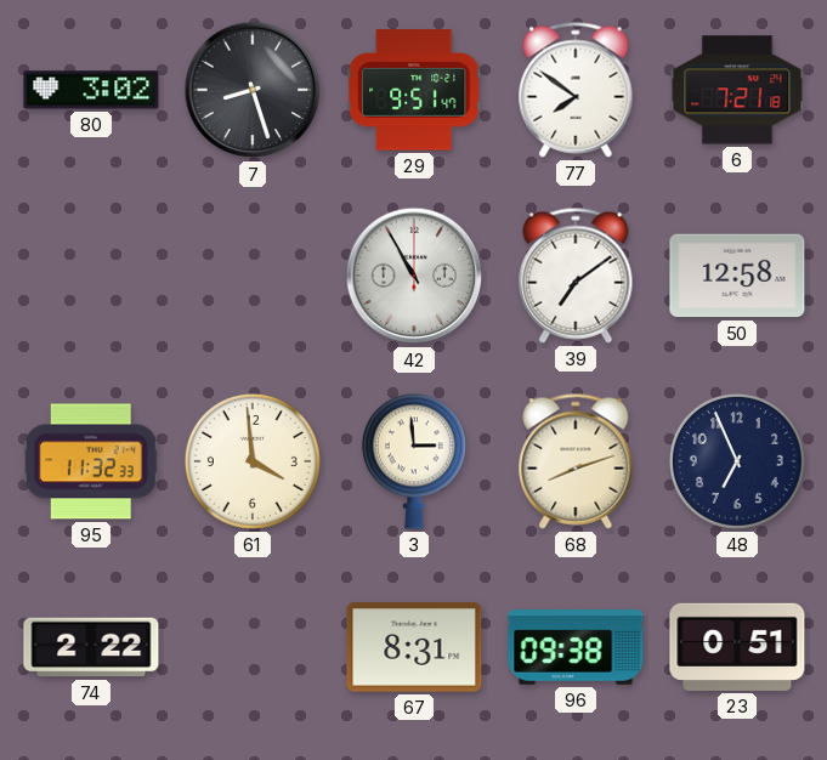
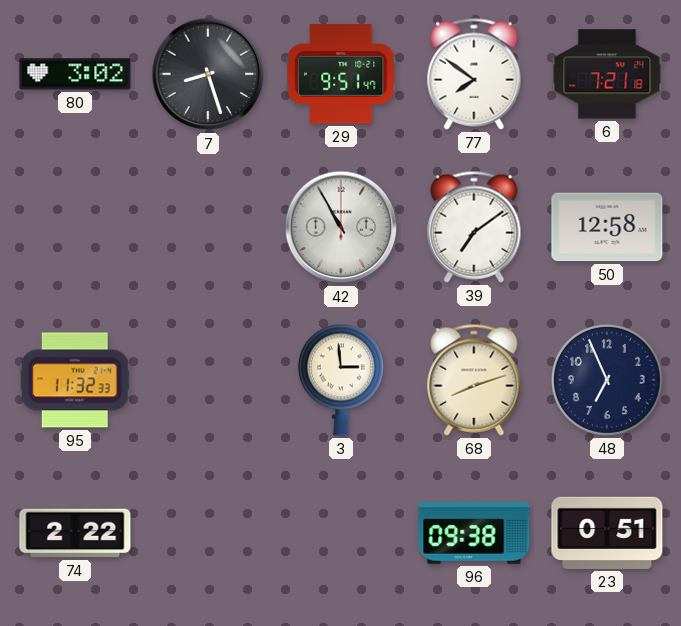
61: 3:59 -> none (253, 461)
67: 8:31 -> none (414, 647)
